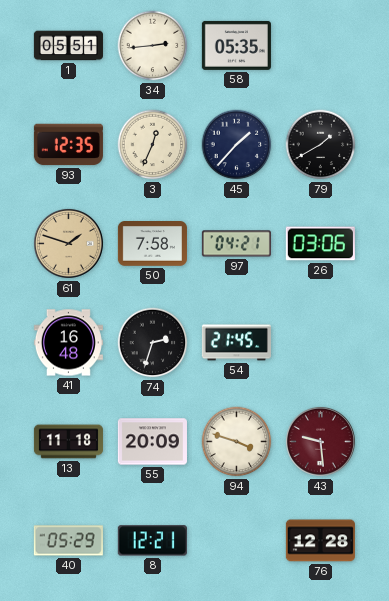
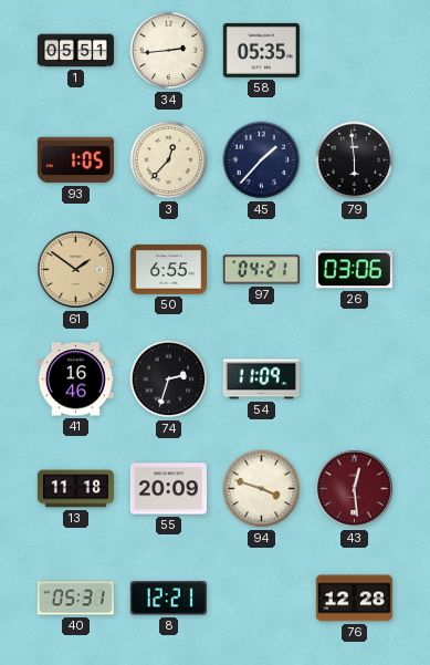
93: 12:35 -> 1:05 (75, 160)
3: 12:34 -> 12:37 (169, 160)
79: 1:40 -> 5:59 (355, 160)
61: 1:48 -> 1:51 (75, 269)
50: 7:58 -> 6:55 (168, 270)
41: 16:48 -> 16:46 (75, 380)
54: 21:45 -> 11:09 (261, 380)
43: 9:29 -> 12:29 (354, 488)
40: 05:29 -> 05:31 (75, 599)
